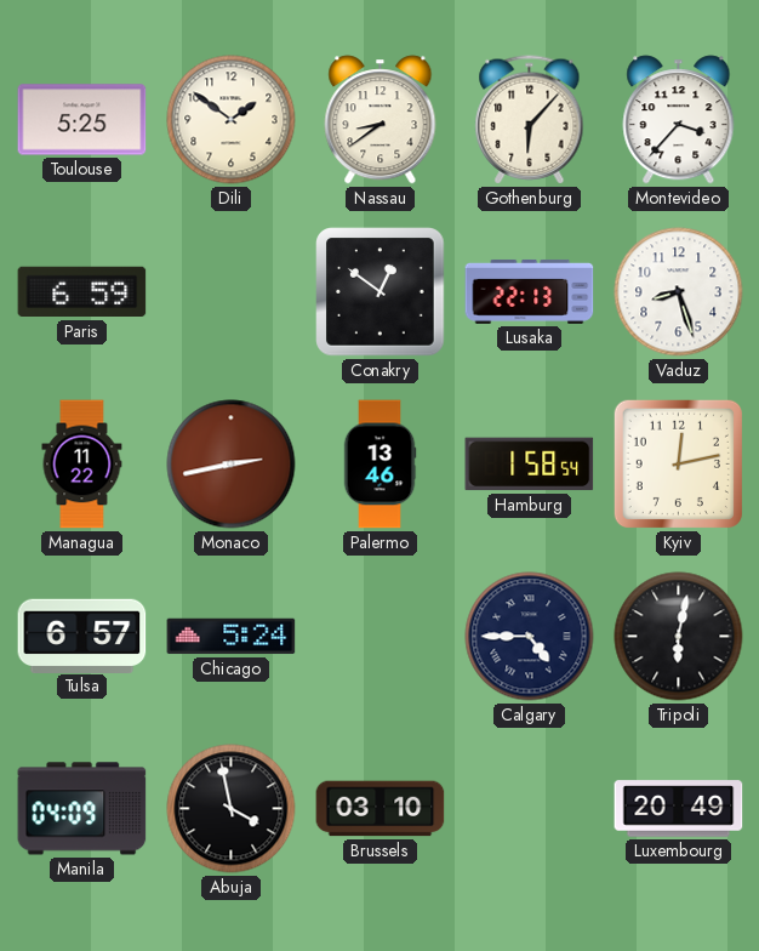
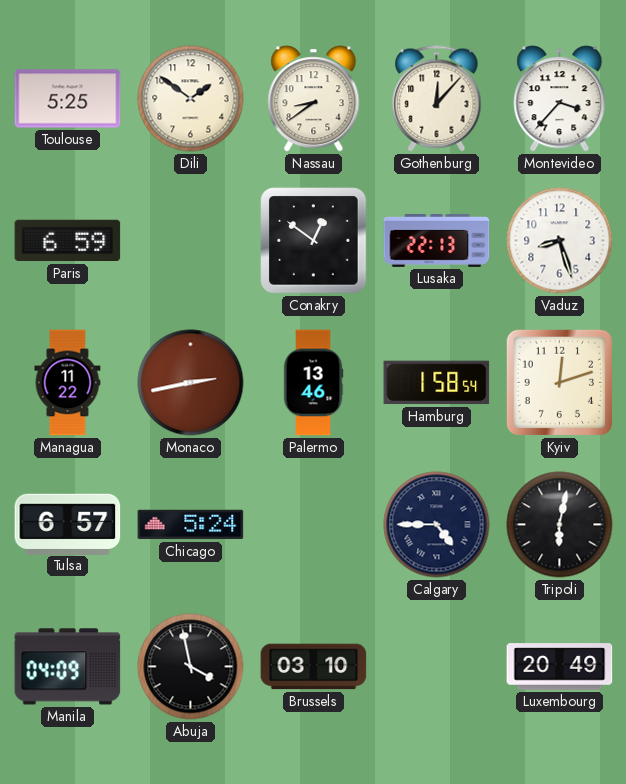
Gothenburg: 6:07 -> 12:07 (437, 99)
Kyiv: 12:13 -> 12:12 (559, 382)
